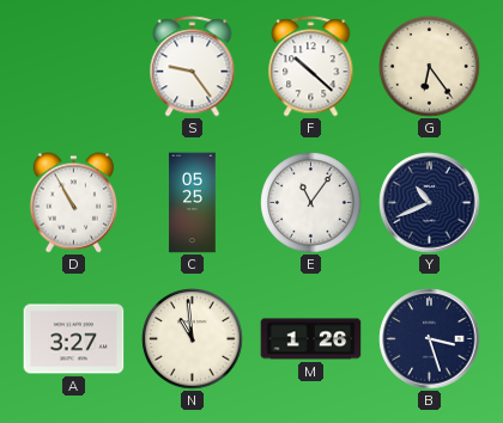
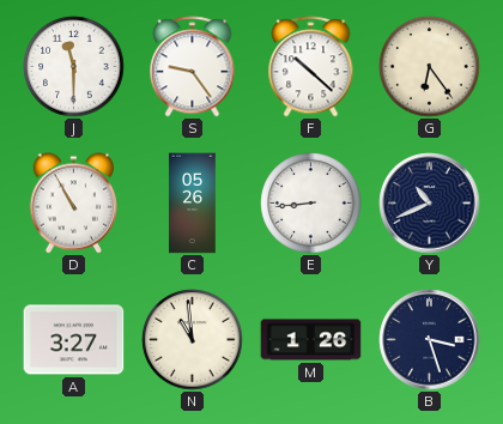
J: none -> 11:30 (74, 67)
C: 05:25 -> 05:26 (193, 204)
E: 11:06 -> 8:44 (311, 204)
